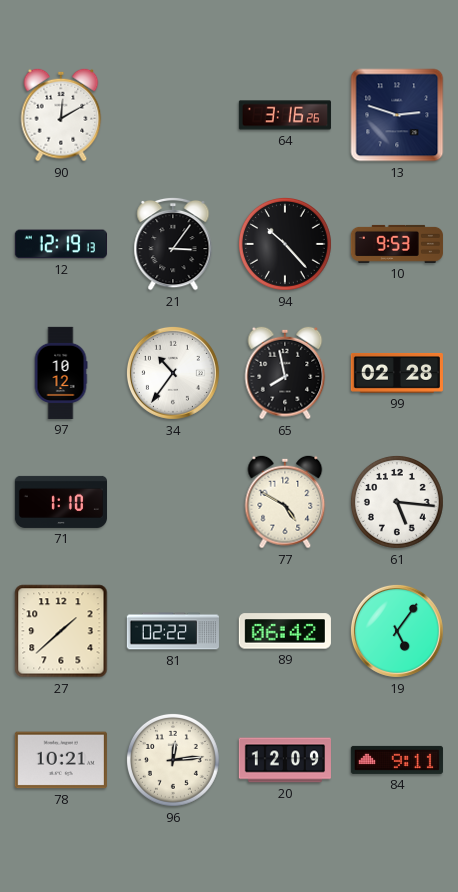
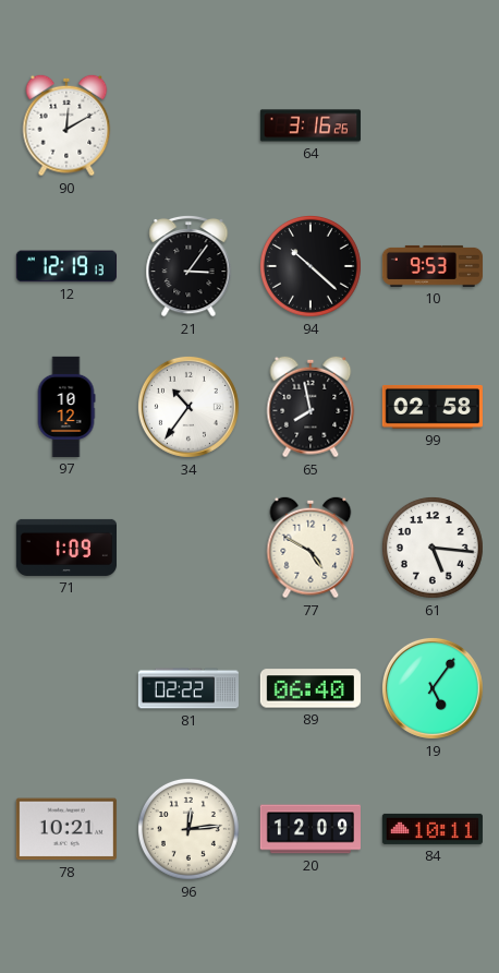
13: 2:48 -> none (397, 115)
94: 10:23 -> 10:22 (311, 266)
99: 02:28 -> 02:58 (433, 407)
71: 1:10 -> 1:09 (65, 548)
27: 1:38 -> none (61, 631)
89: 06:42 -> 06:40 (311, 688)
84: 9:11 -> 10:11 (433, 829)
